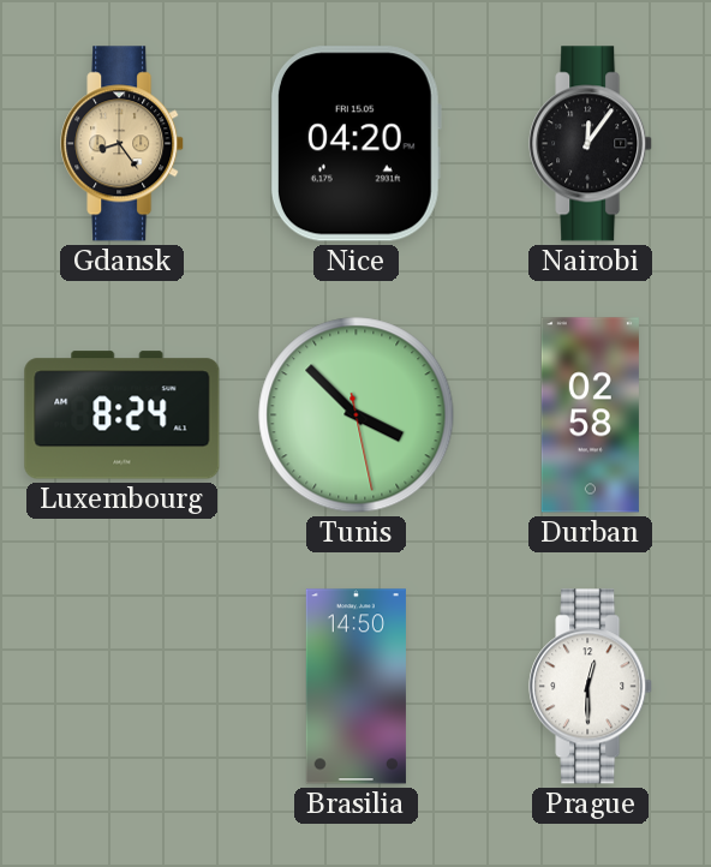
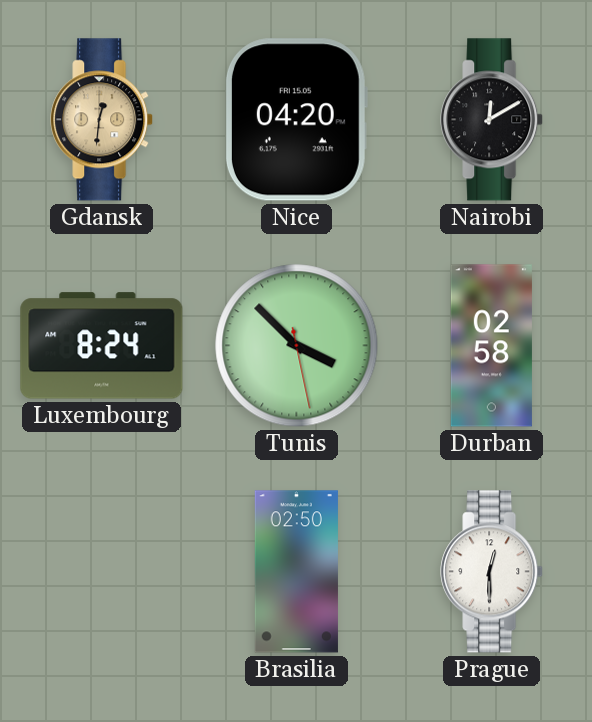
Gdansk: 8:24 -> 12:31 (102, 120)
Nairobi: 12:06 -> 12:10 (492, 120)
Brasilia: 14:50 -> 02:50 (296, 572)
